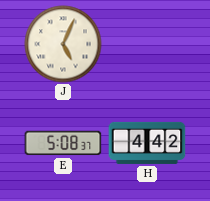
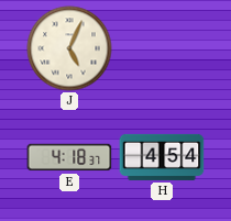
E: 5:08 -> 4:18 (69, 157)
H: 4:42 -> 4:54 (162, 157)
